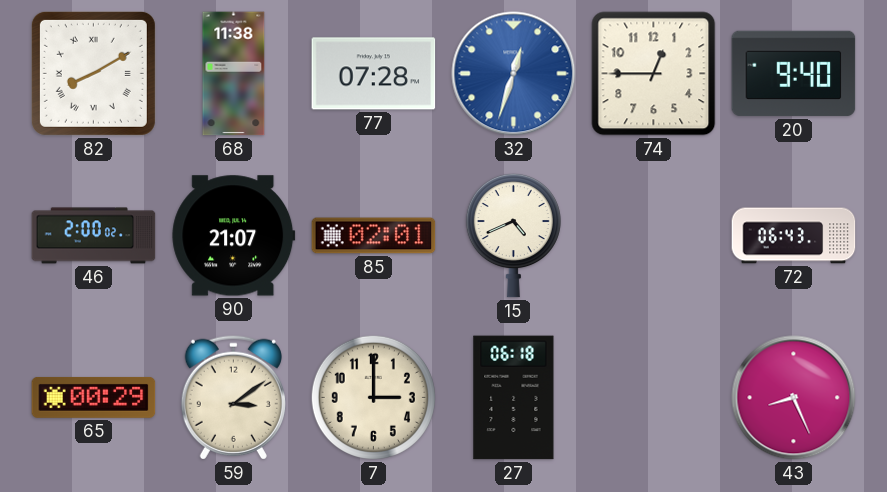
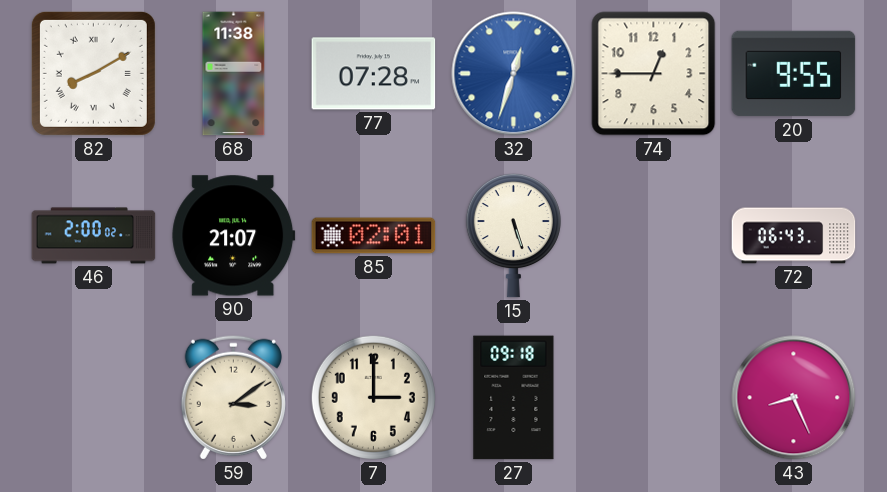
20: 9:40 -> 9:55 (794, 74)
15: 4:41 -> 5:27 (513, 235)
65: 00:29 -> none (94, 397)
27: 06:18 -> 09:18 (514, 398)
